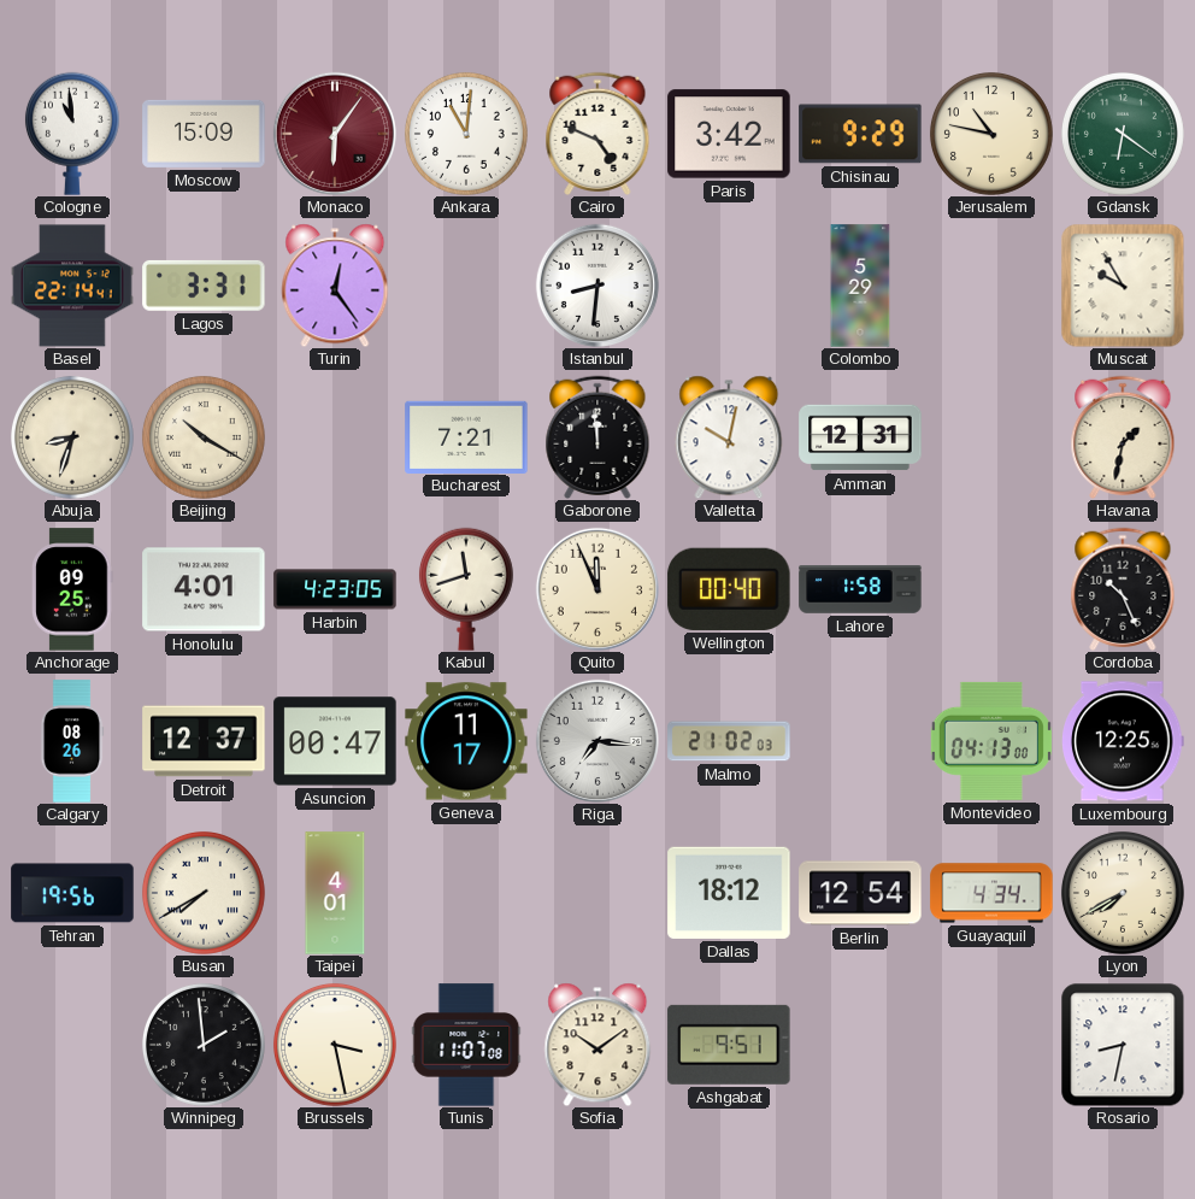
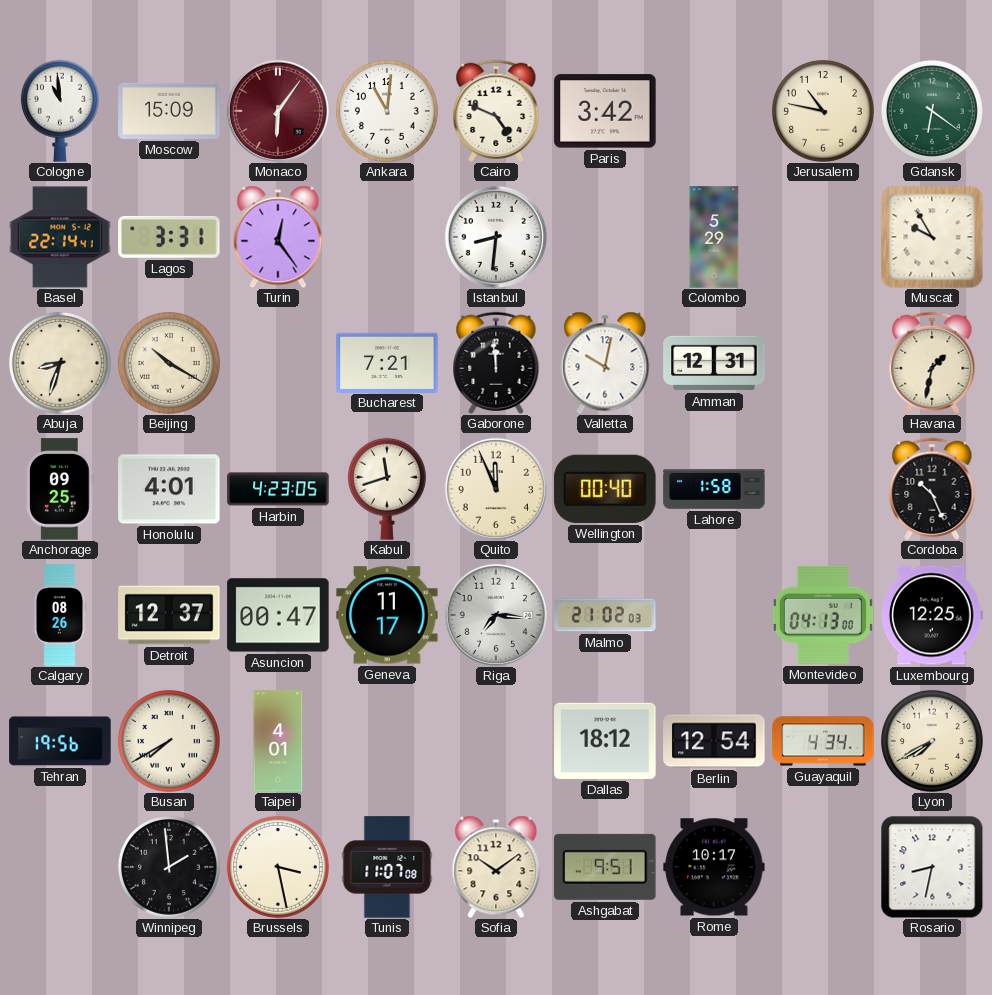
Chisinau: 9:29 -> none (860, 134)
Rome: none -> 10:17 (714, 867)
